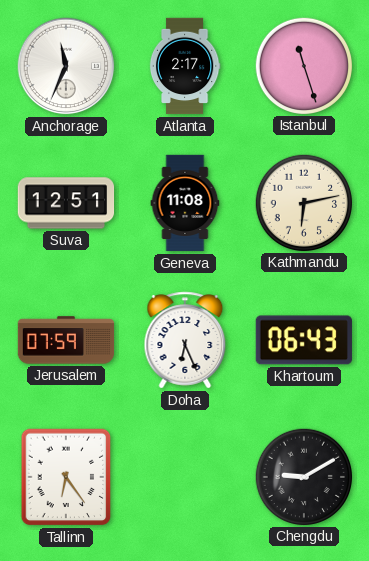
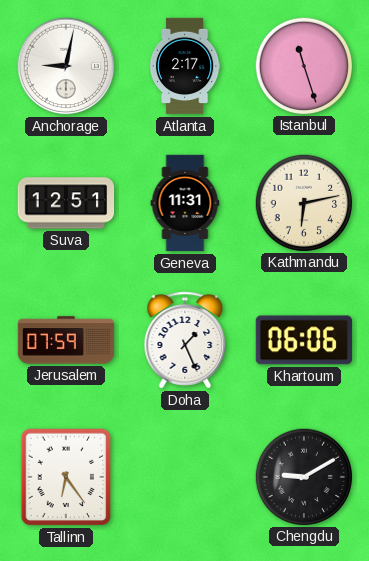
Anchorage: 11:34 -> 9:02 (66, 66)
Geneva: 11:08 -> 11:31 (185, 203)
Doha: 6:26 -> 1:26 (185, 340)
Khartoum: 06:43 -> 06:06 (303, 340)
